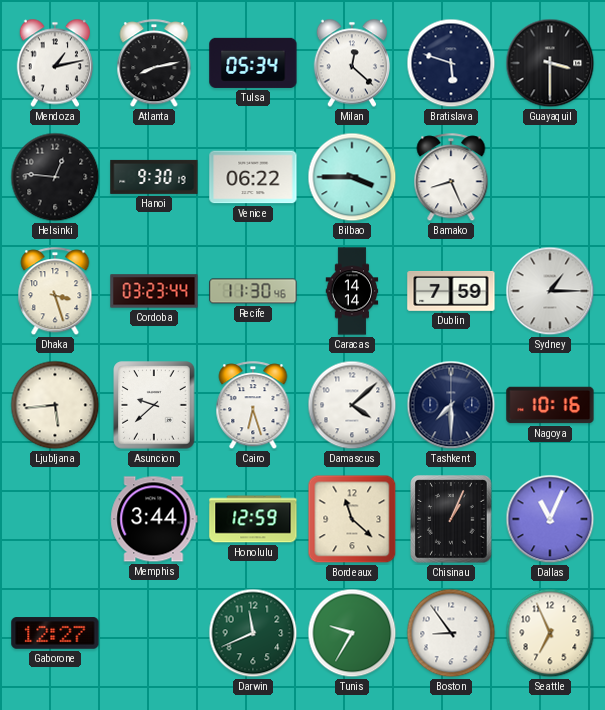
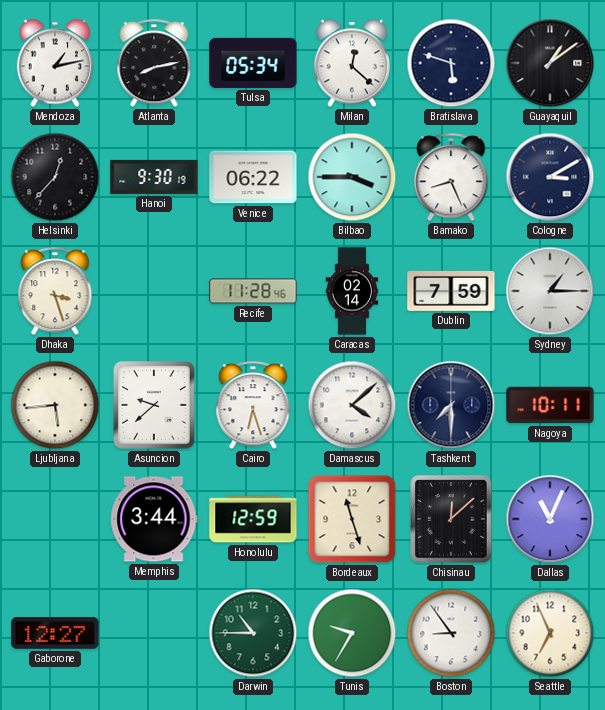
Guayaquil: 3:30 -> 1:09 (550, 63)
Helsinki: 12:46 -> 12:37 (55, 177)
Cologne: none -> 3:10 (550, 177)
Cordoba: 03:23 -> none (154, 291)
Recife: 11:30 -> 11:28 (253, 291)
Caracas: 14:14 -> 02:14 (352, 291)
Nagoya: 10:16 -> 10:11 (550, 405)
Bordeaux: 11:22 -> 11:27 (352, 519)
Chisinau: 1:04 -> 12:08 (451, 519)
Darwin: 11:41 -> 10:45 (253, 633)
